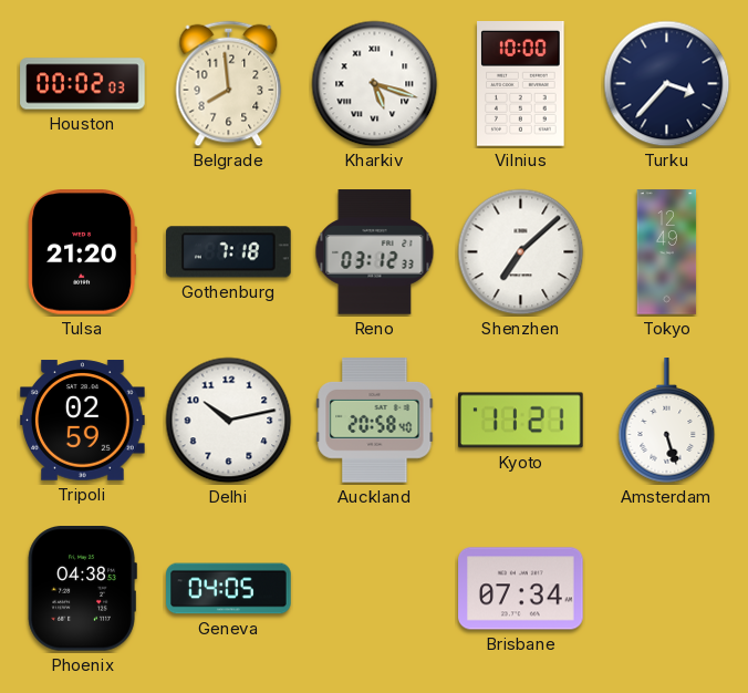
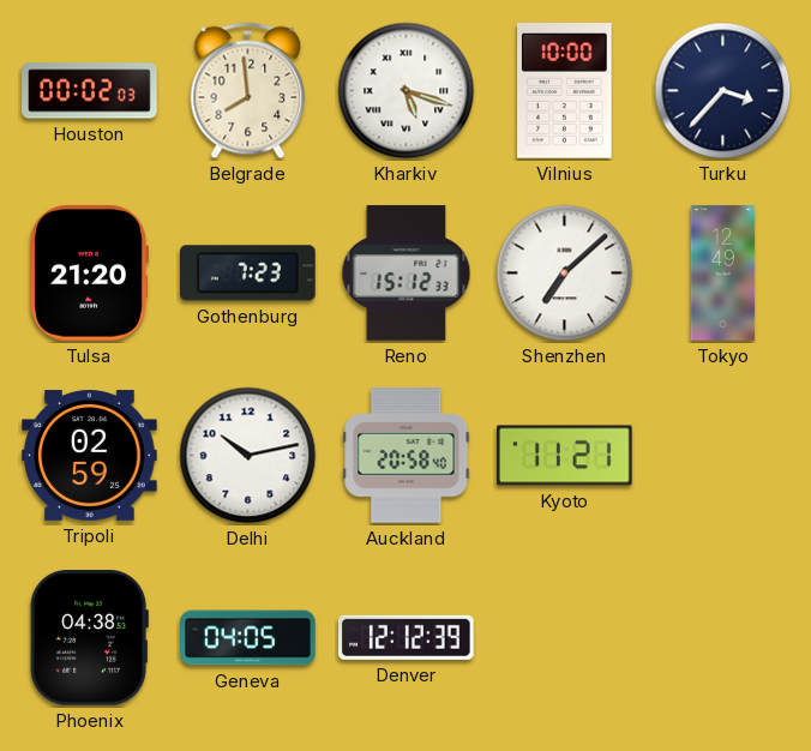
Gothenburg: 7:18 -> 7:23 (248, 274)
Reno: 03:12 -> 15:12 (407, 274)
Amsterdam: 5:27 -> none (667, 421)
Denver: none -> 12:12 (407, 637)
Brisbane: 07:34 -> none (521, 589)
